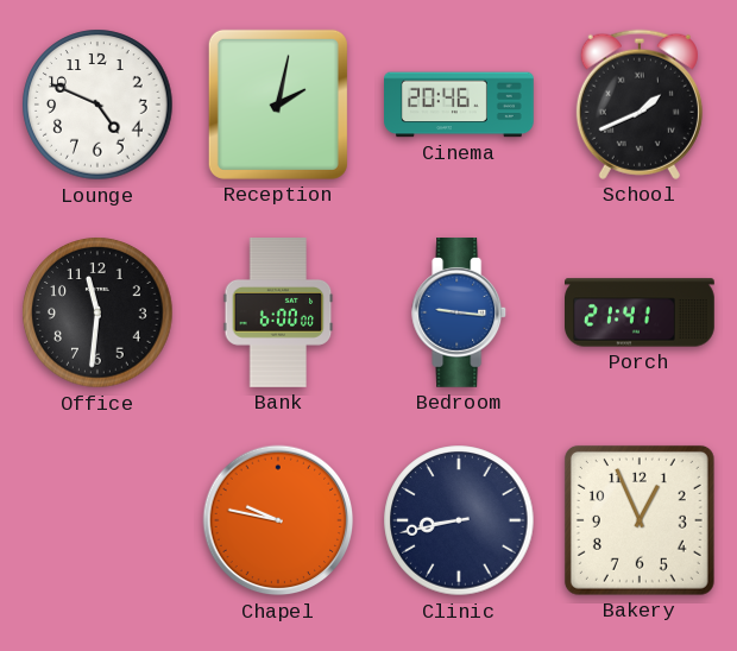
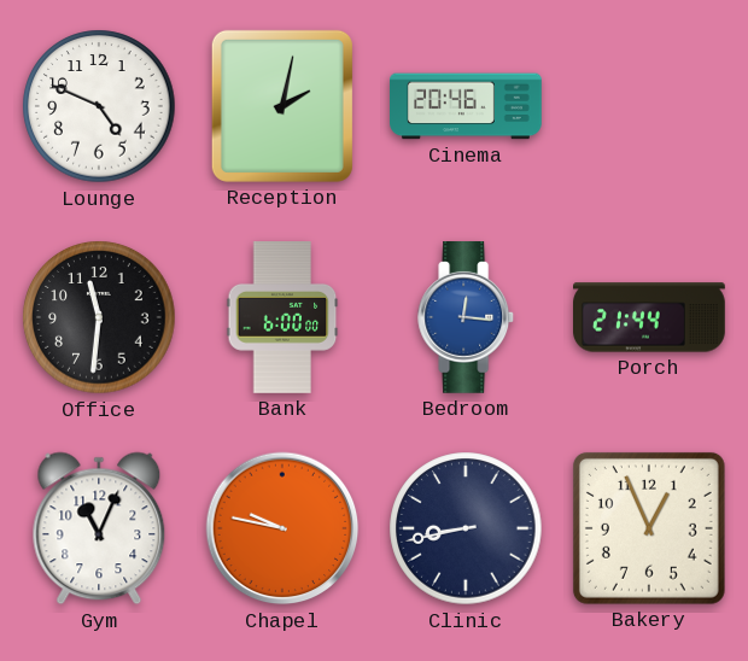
School: 1:41 -> none (640, 105)
Bedroom: 9:16 -> 12:16 (467, 318)
Porch: 21:41 -> 21:44 (650, 317)
Gym: none -> 11:04 (99, 528)
